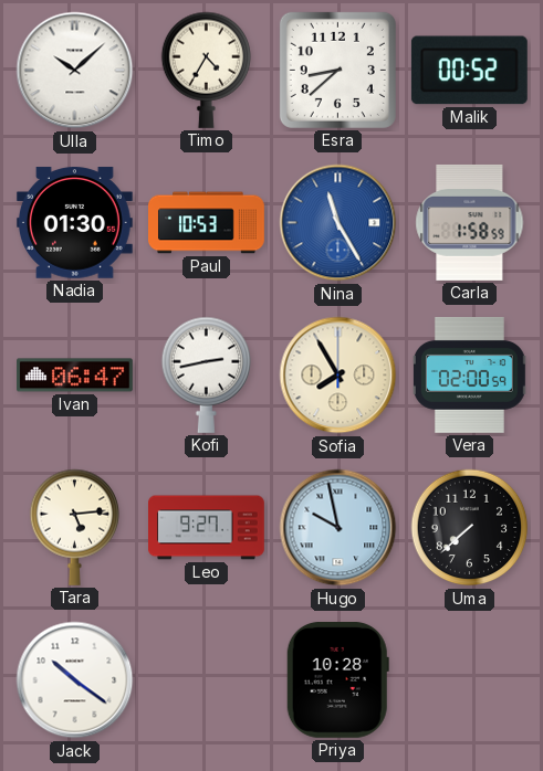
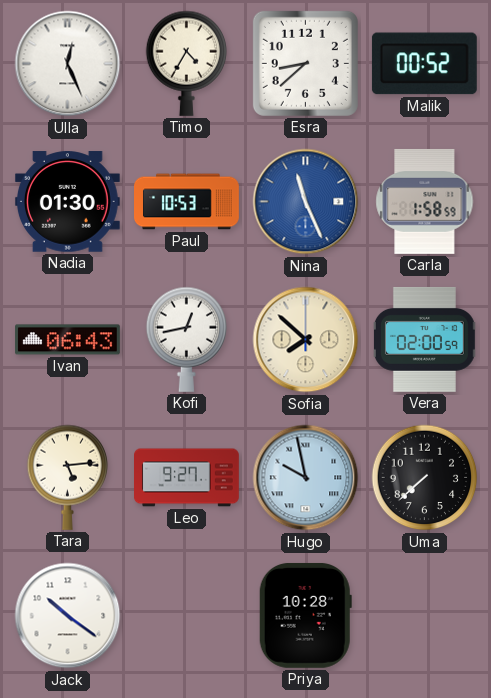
Ulla: 10:08 -> 12:26 (68, 64)
Nina: 11:25 -> 11:26 (306, 202)
Ivan: 06:47 -> 06:43 (68, 340)
Kofi: 2:43 -> 12:43 (187, 339)
Sofia: 7:55 -> 7:52 (306, 340)
